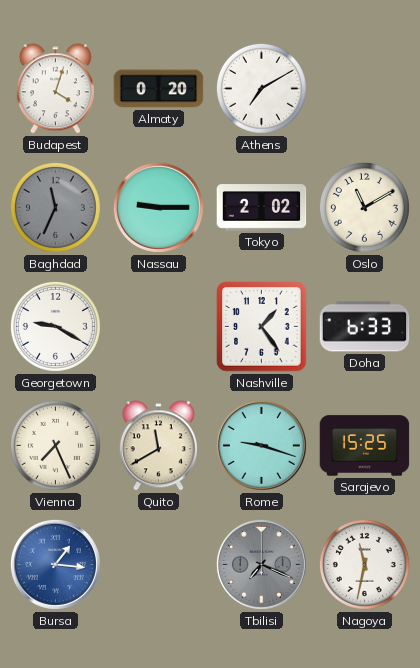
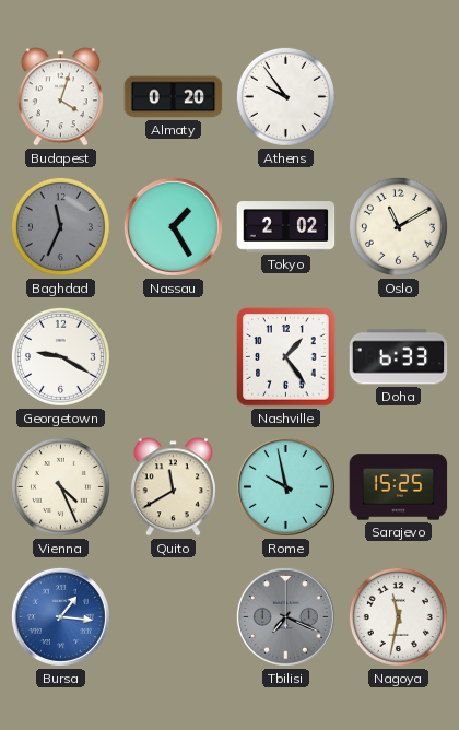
Athens: 7:10 -> 9:54 (285, 96)
Nassau: 9:15 -> 1:25 (173, 226)
Vienna: 7:26 -> 4:26 (60, 486)
Rome: 9:18 -> 9:58 (285, 486)
